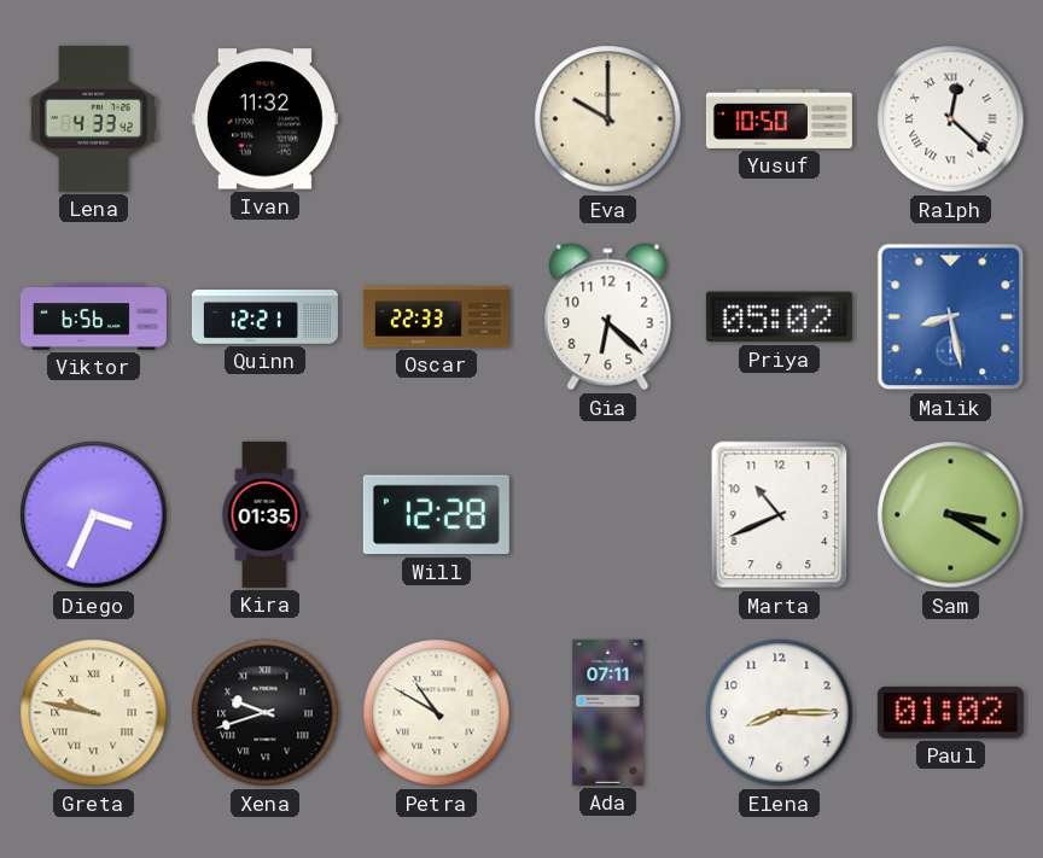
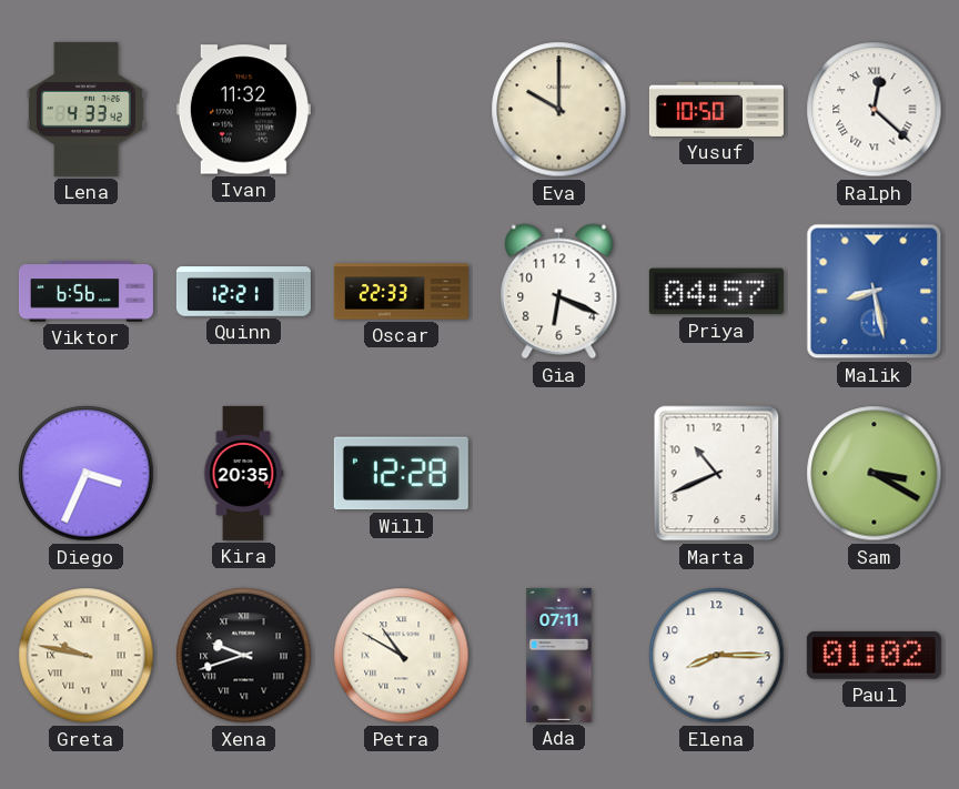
Gia: 6:22 -> 6:19 (559, 292)
Priya: 05:02 -> 04:57 (716, 292)
Kira: 01:35 -> 20:35 (243, 473)
